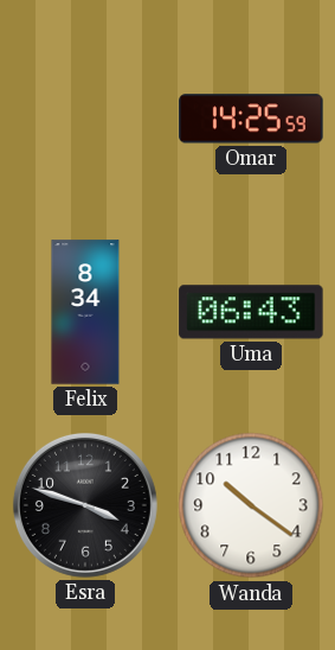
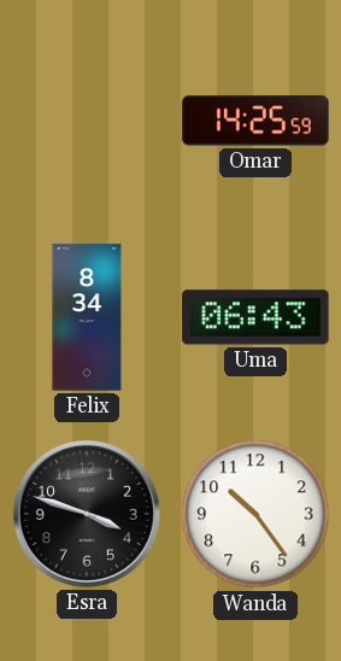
Wanda: 10:21 -> 10:24 (255, 514)
